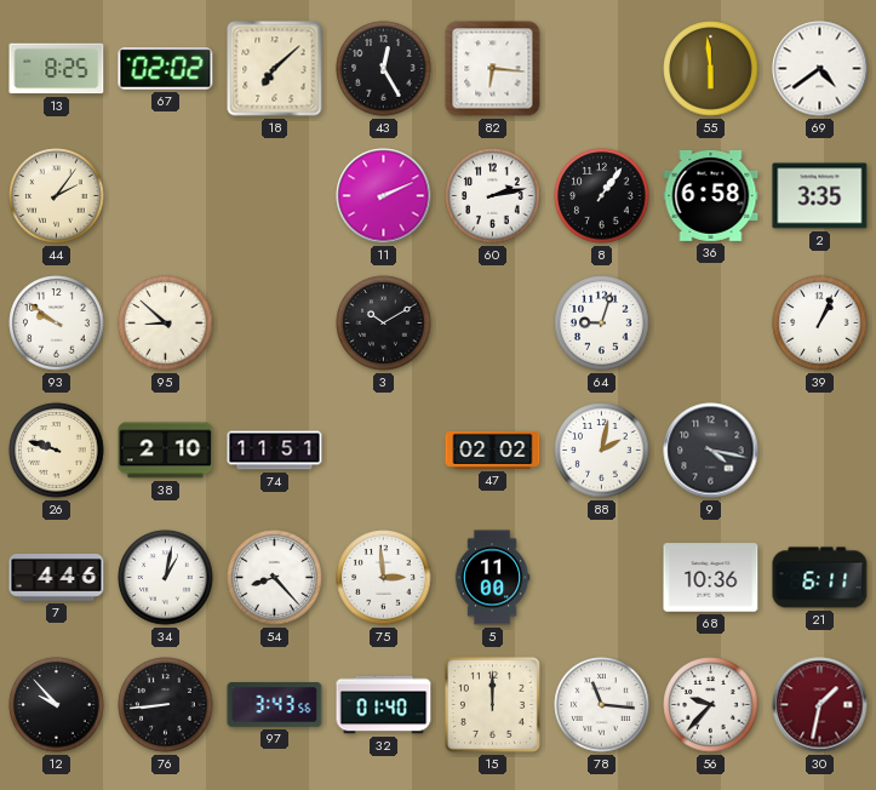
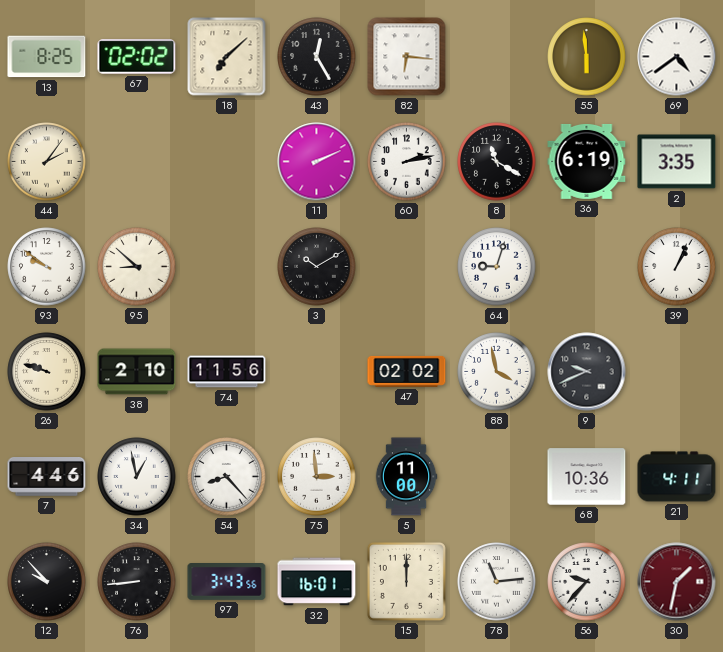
8: 1:06 -> 11:20 (497, 162)
36: 6:58 -> 6:19 (587, 161)
74: 11:51 -> 11:56 (227, 372)
88: 2:02 -> 3:58 (497, 372)
9: 4:17 -> 9:41 (587, 372)
34: 1:02 -> 12:58 (137, 477)
21: 6:11 -> 4:11 (677, 477)
32: 01:40 -> 16:01 (317, 582)
78: 11:16 -> 11:14 (497, 582)
